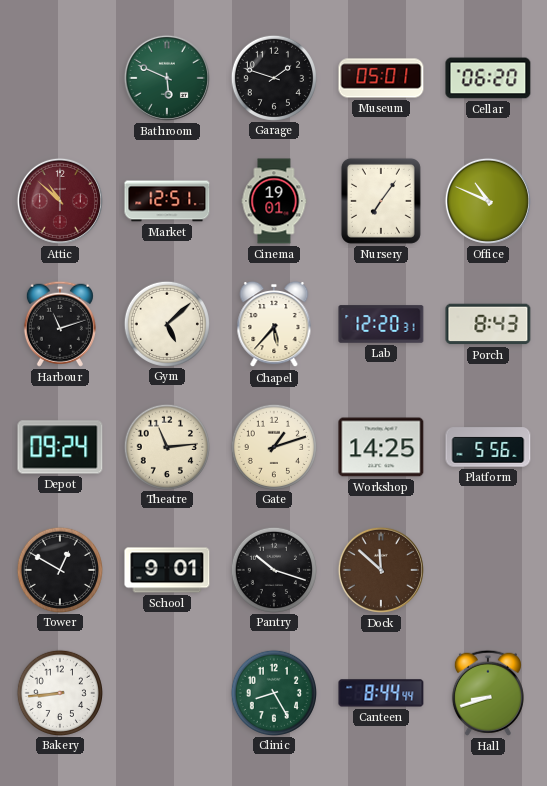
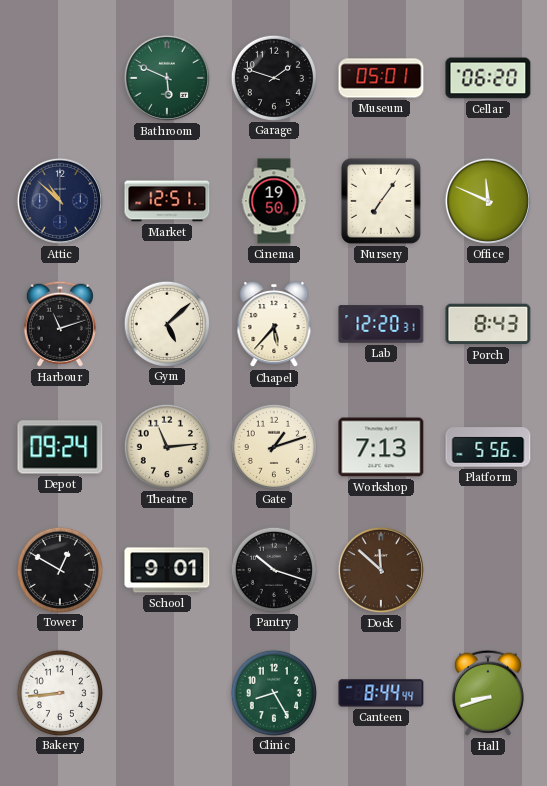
Attic dial: burgundy -> navy (60, 201)
Cinema: 19:01 -> 19:50 (274, 201)
Office: 10:49 -> 11:49 (488, 201)
Workshop: 14:25 -> 7:13 (381, 447)
